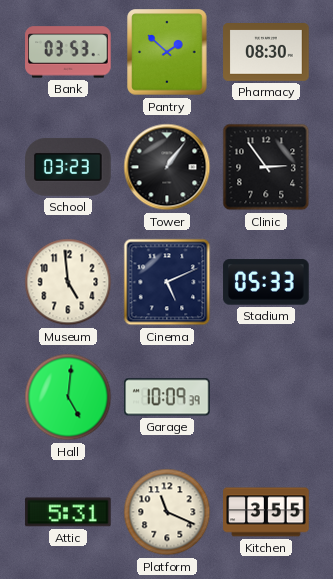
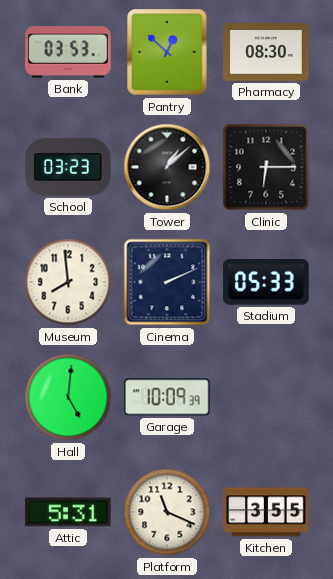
Pantry: 1:52 -> 12:52 (167, 52)
Tower: 1:06 -> 1:08 (167, 167)
Clinic: 2:54 -> 6:15 (266, 167)
Museum: 4:59 -> 7:59 (68, 282)
Cinema: 5:11 -> 2:11 (167, 282)
